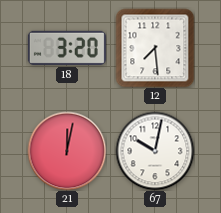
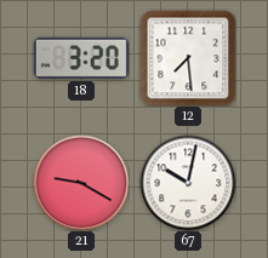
21: 12:02 -> 9:20 (81, 183)
